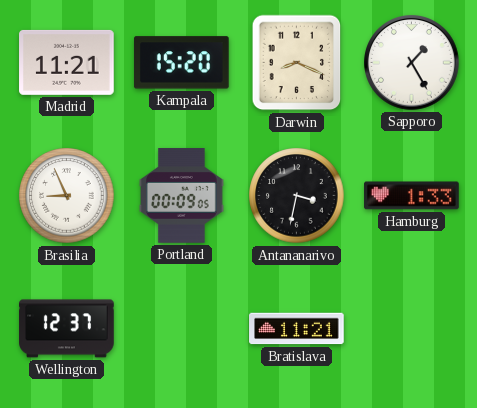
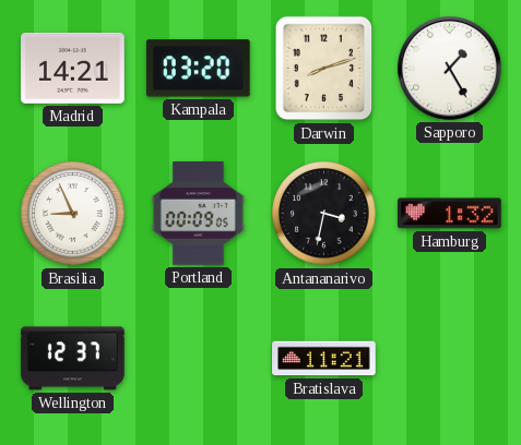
Madrid: 11:21 -> 14:21 (73, 68)
Kampala: 15:20 -> 03:20 (198, 69)
Darwin: 8:19 -> 8:12 (324, 69)
Hamburg: 1:33 -> 1:32 (450, 214)
